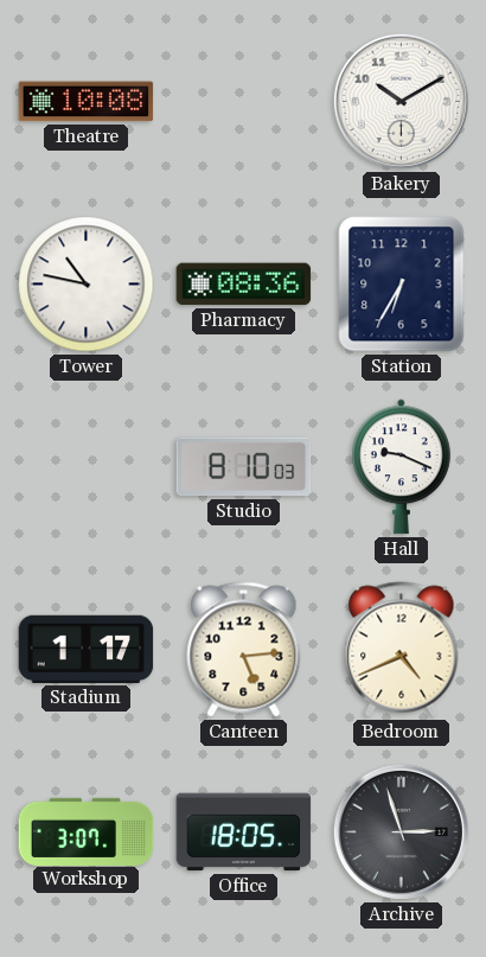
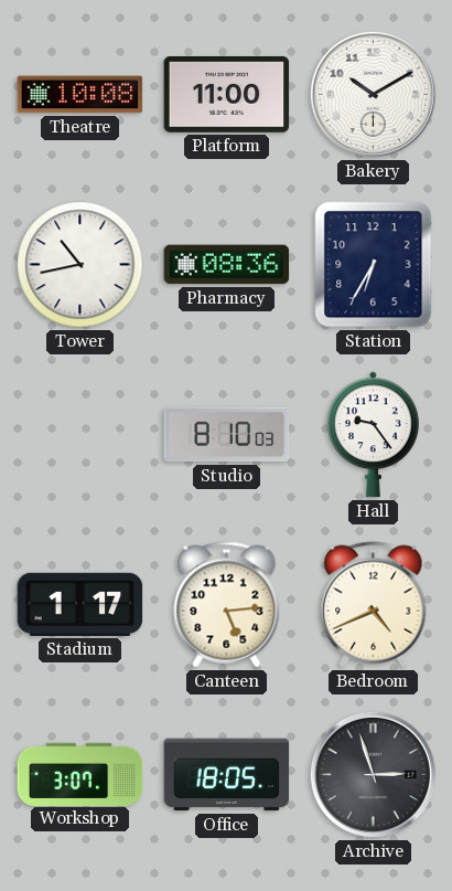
Platform: none -> 11:00 (227, 94)
Tower: 10:47 -> 10:43 (80, 265)
Hall: 9:19 -> 9:24 (373, 435)
